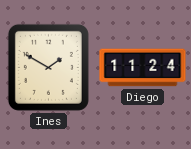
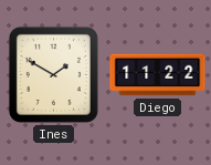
Diego: 11:24 -> 11:22 (158, 75)
